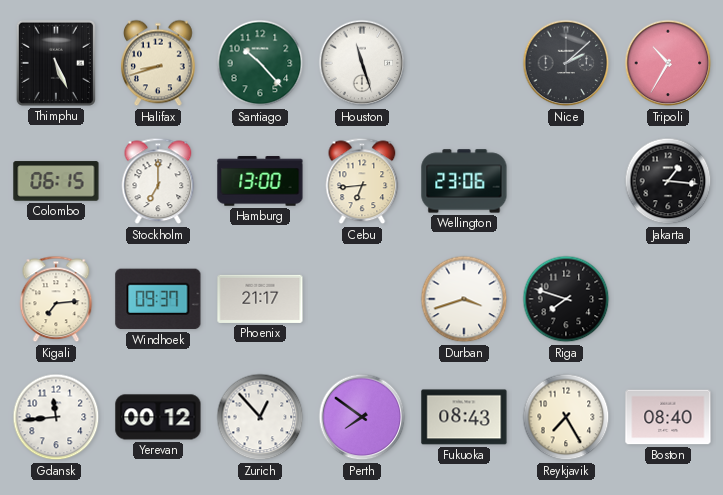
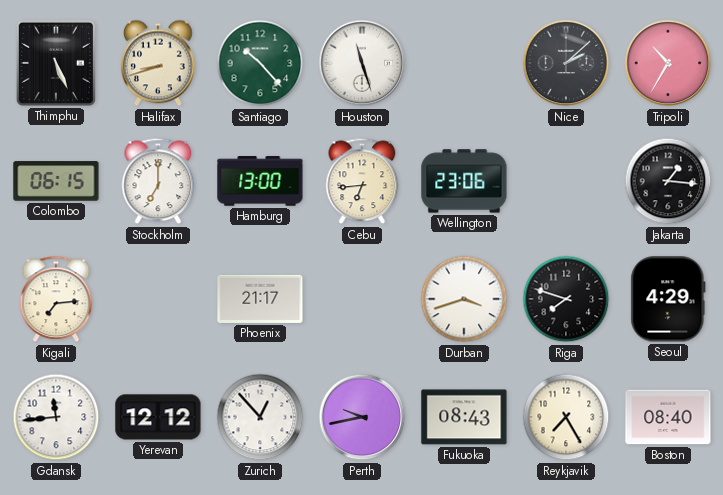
Windhoek: 09:37 -> none (158, 299)
Seoul: none -> 4:29 (668, 299)
Yerevan: 00:12 -> 12:12 (158, 417)
Perth: 7:51 -> 9:43 (362, 417)
